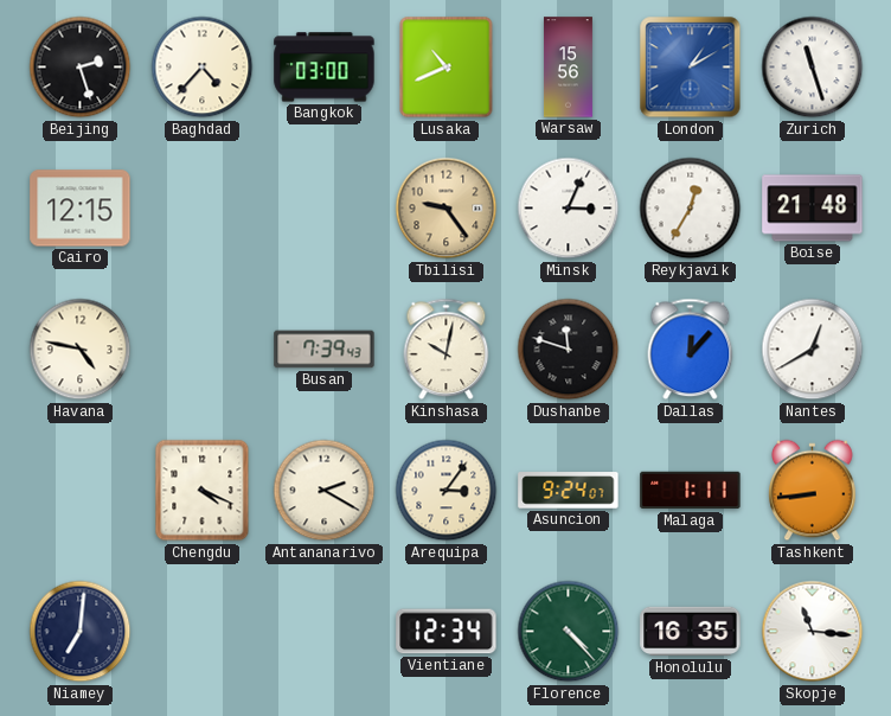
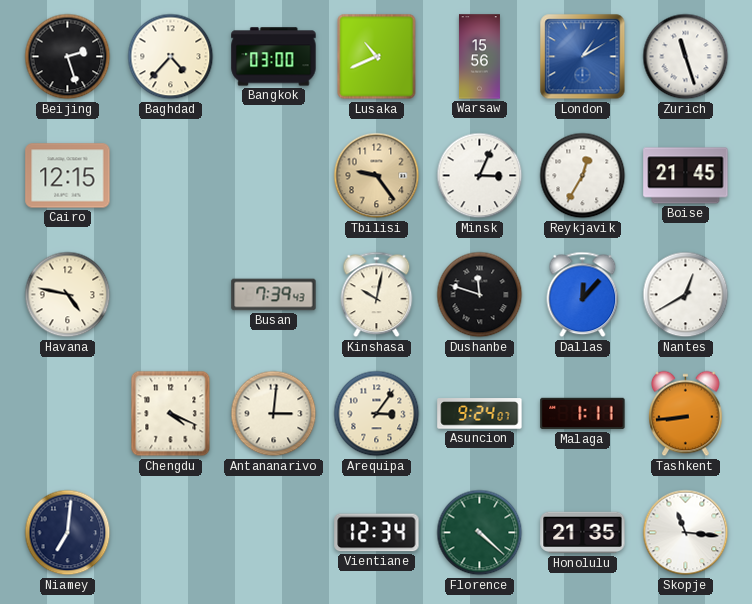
Boise: 21:48 -> 21:45 (686, 176)
Antananarivo: 2:20 -> 3:01 (274, 414)
Florence: 4:23 -> 4:22 (480, 533)
Honolulu: 16:35 -> 21:35 (583, 533)
